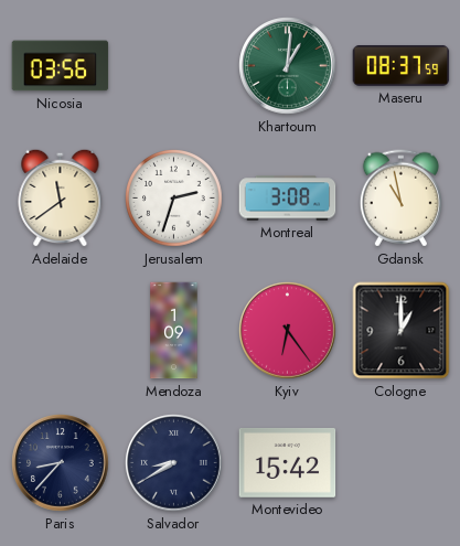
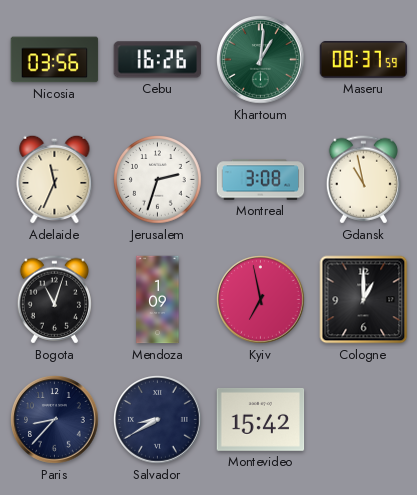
Cebu: none -> 16:26 (158, 60)
Adelaide: 11:39 -> 11:34 (55, 179)
Bogota: none -> 11:03 (54, 300)
Kyiv: 6:24 -> 6:58 (261, 300)
